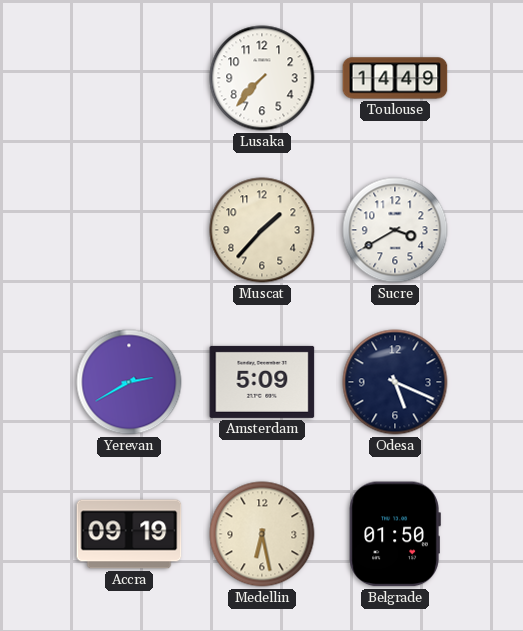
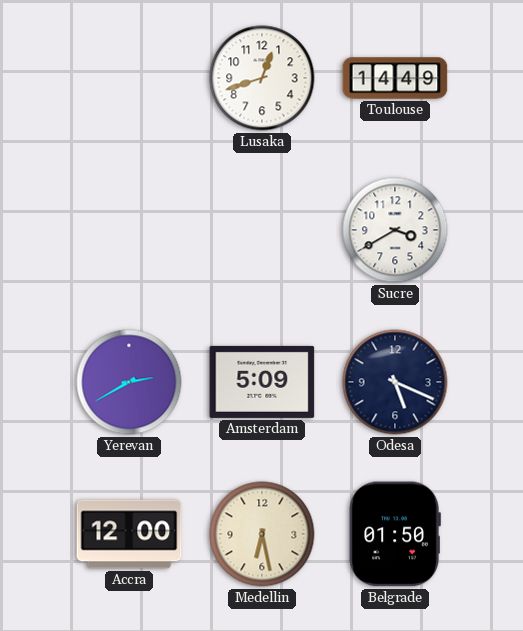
Lusaka: 7:37 -> 12:42 (262, 78)
Muscat: 1:37 -> none (262, 230)
Accra: 09:19 -> 12:00 (129, 534)
